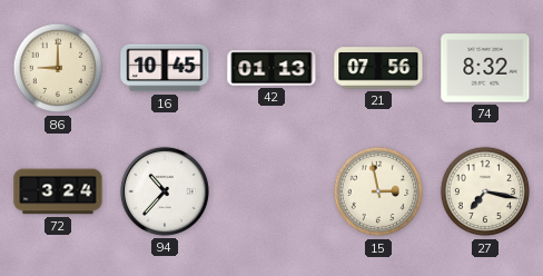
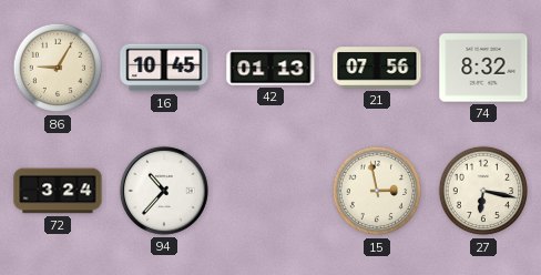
86: 9:00 -> 9:05 (58, 68)
27: 7:17 -> 6:17 (483, 191)
